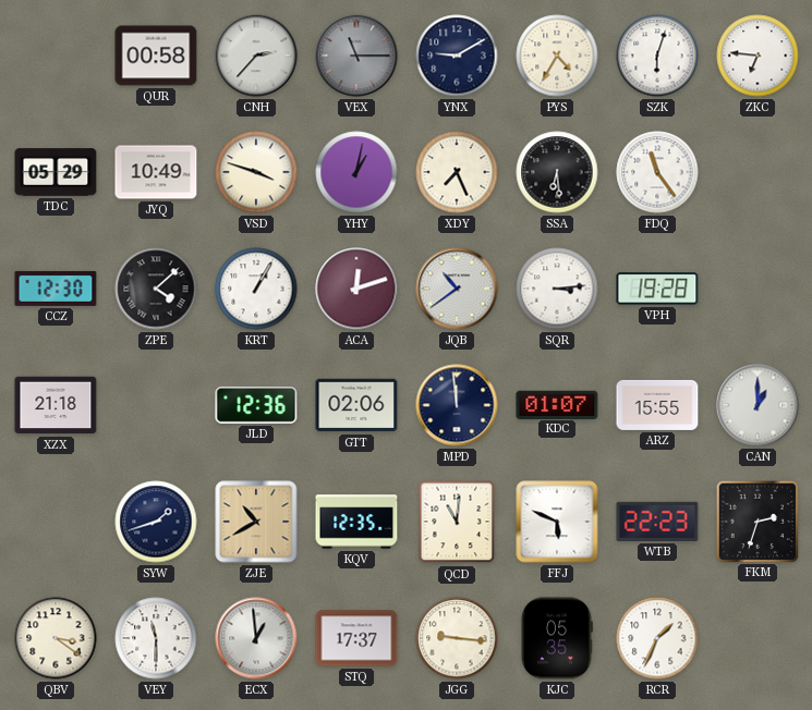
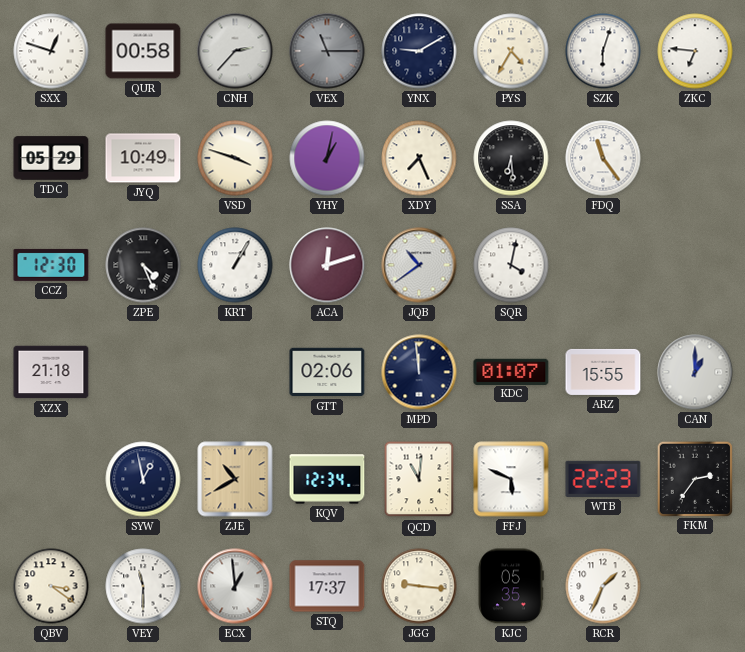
SXX: none -> 12:48 (51, 51)
ZPE: 4:08 -> 4:26 (143, 265)
SQR: 3:14 -> 4:02 (511, 265)
VPH: 19:28 -> none (657, 289)
JLD: 12:36 -> none (256, 405)
SYW: 1:42 -> 12:58 (143, 479)
KQV: 12:35 -> 12:34 (327, 479)
FKM: 2:33 -> 2:36 (694, 478)
